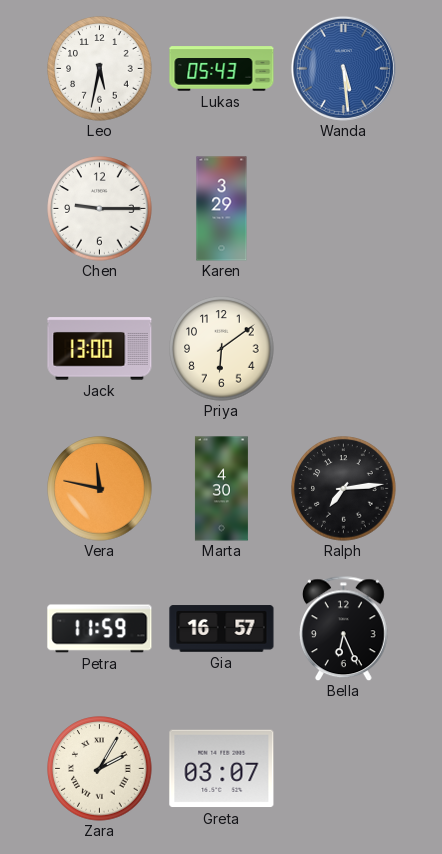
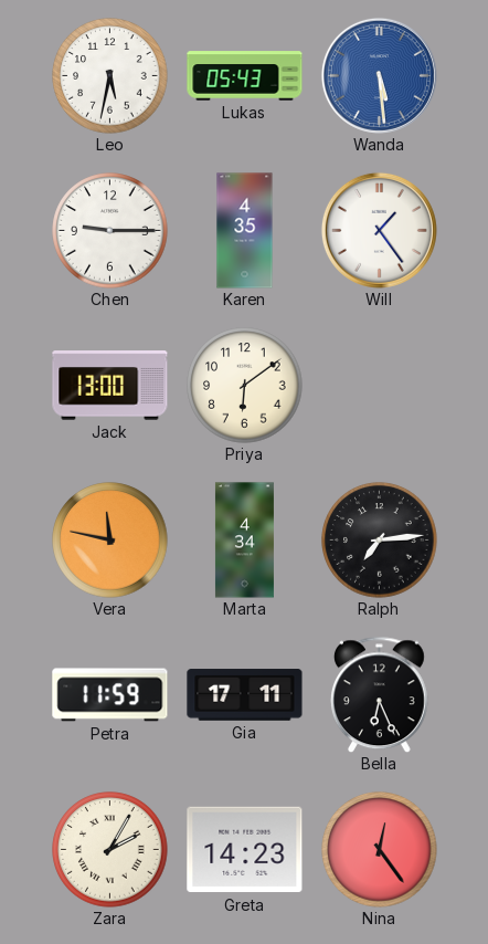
Karen: 3:29 -> 4:35 (245, 231)
Will: none -> 1:24 (379, 230)
Marta: 4:30 -> 4:34 (244, 541)
Gia: 16:57 -> 17:11 (245, 695)
Greta: 03:07 -> 14:23 (245, 850)
Nina: none -> 12:24 (380, 850)
